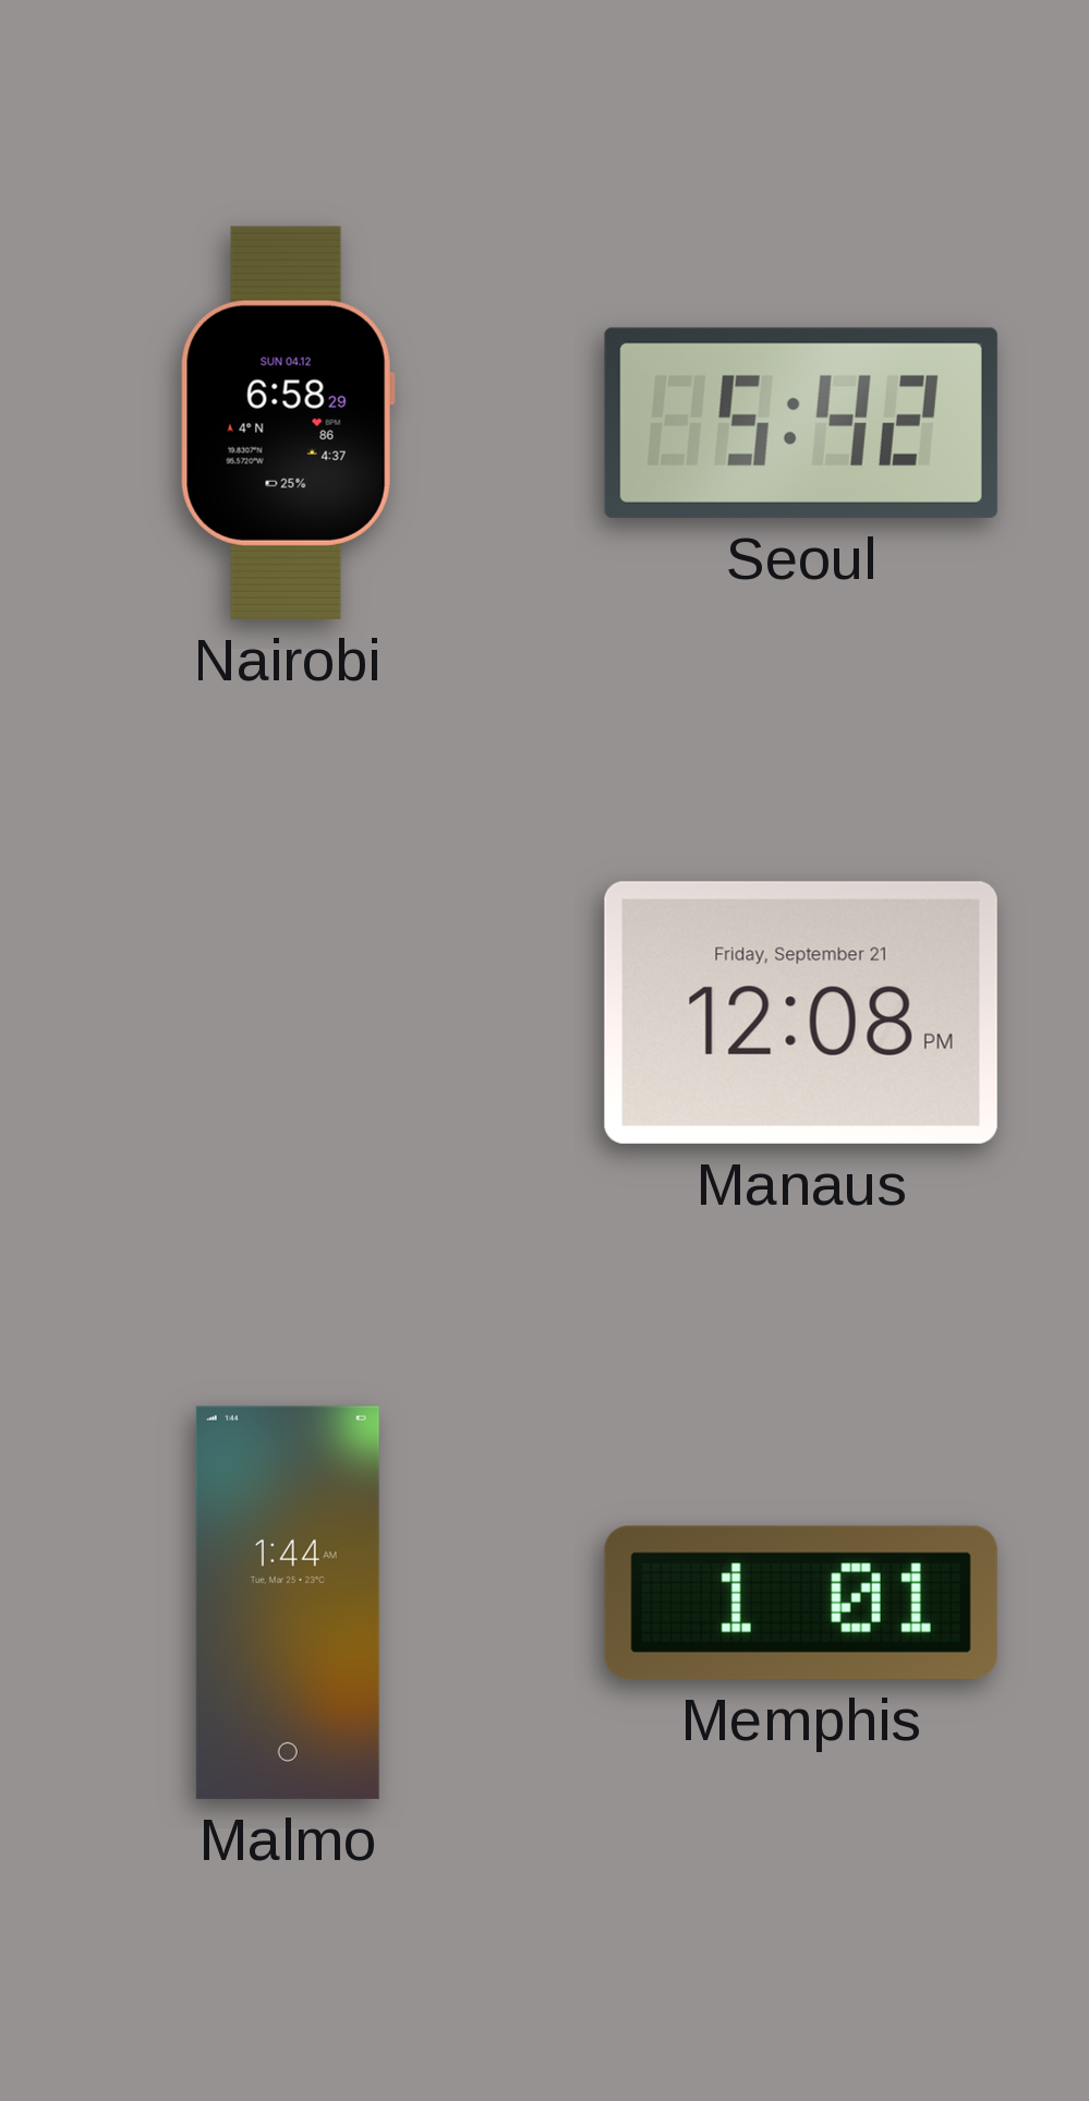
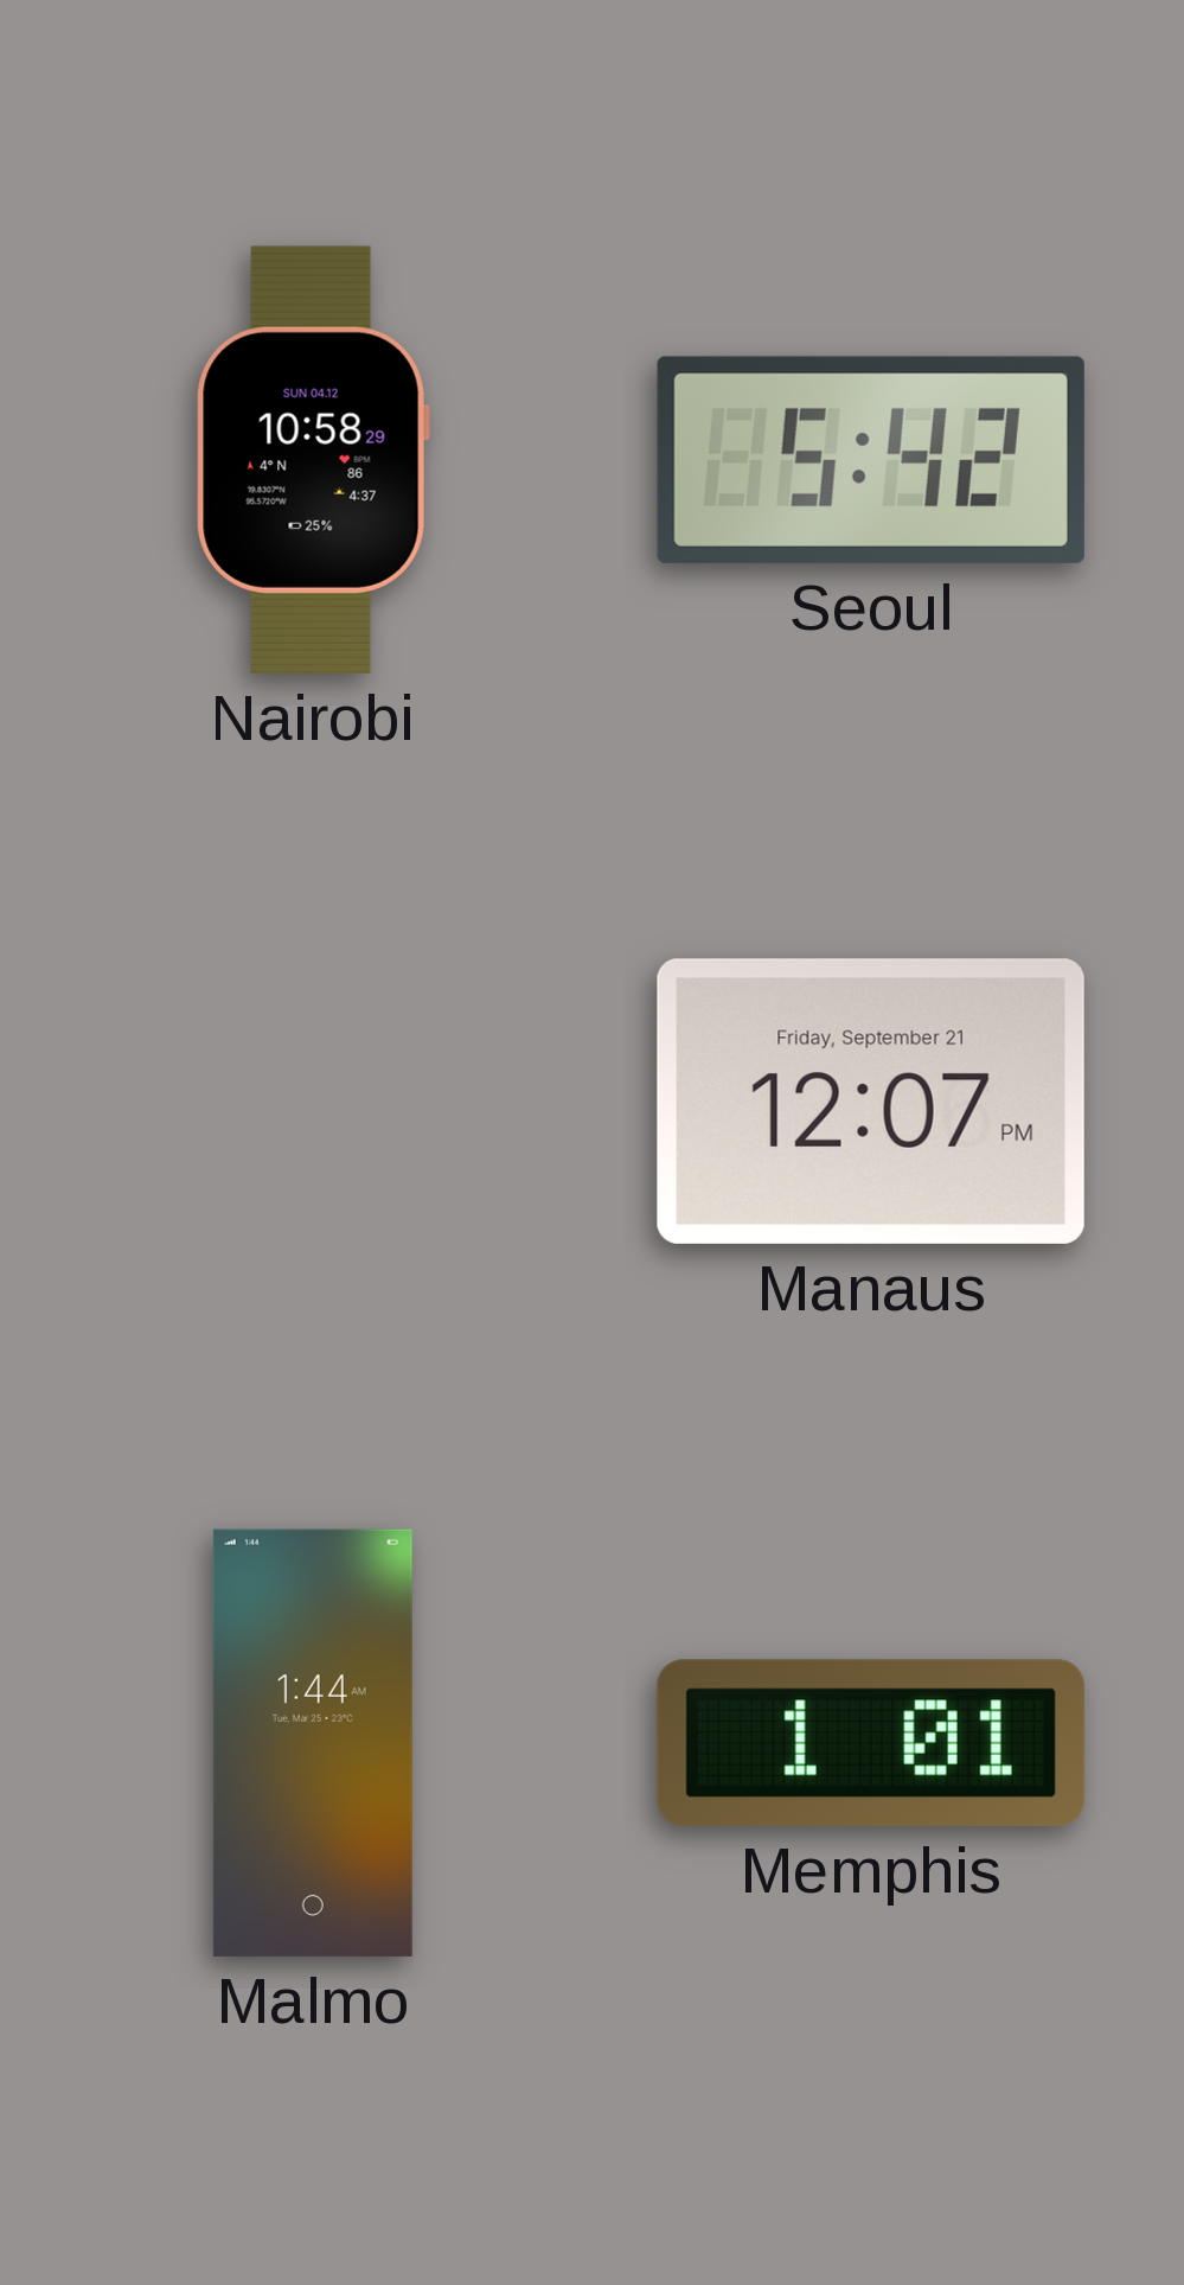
Nairobi: 6:58 -> 10:58 (313, 460)
Manaus: 12:08 -> 12:07 (871, 1102)
